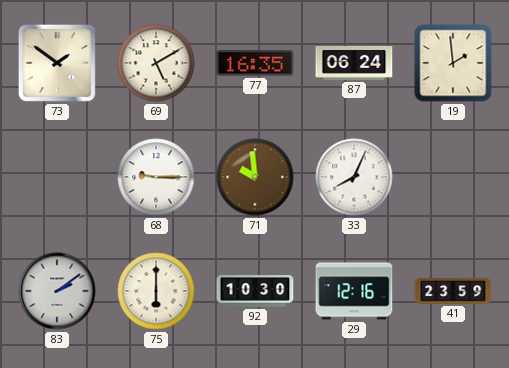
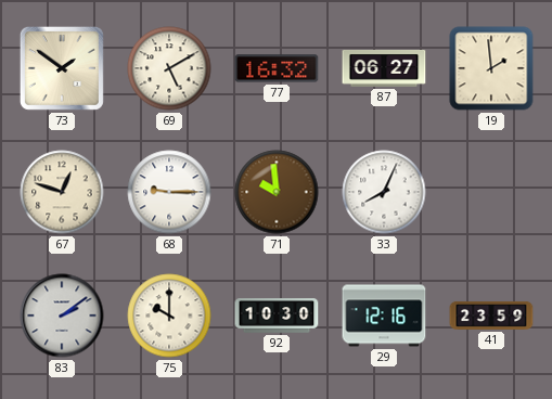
77: 16:35 -> 16:32 (277, 68)
87: 06:24 -> 06:27 (384, 68)
67: none -> 12:48 (62, 192)
75: 6:00 -> 10:00 (169, 316)
